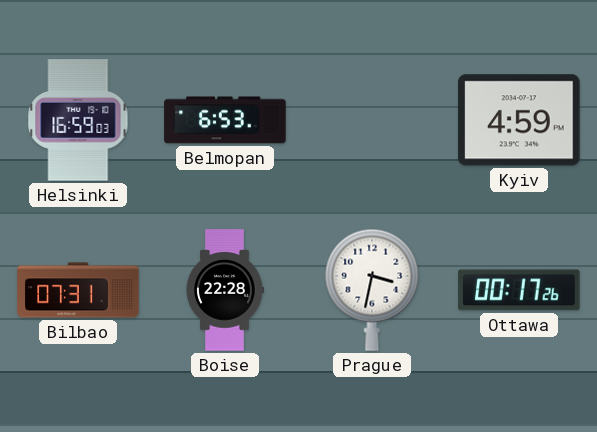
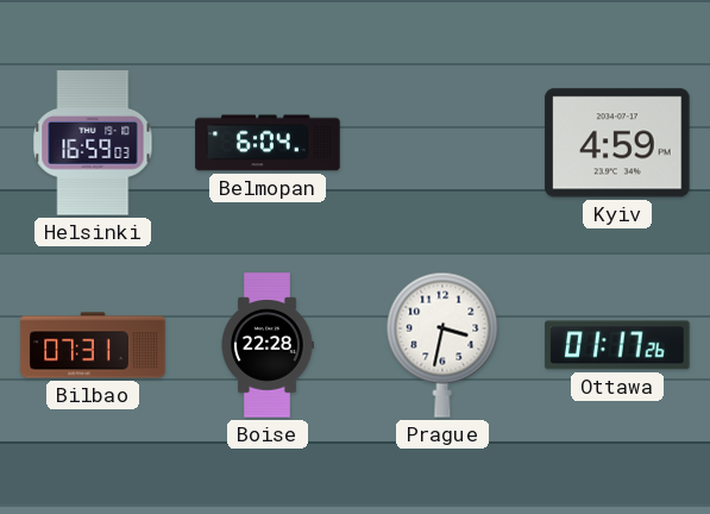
Belmopan: 6:53 -> 6:04 (268, 143)
Ottawa: 00:17 -> 01:17 (617, 345)
